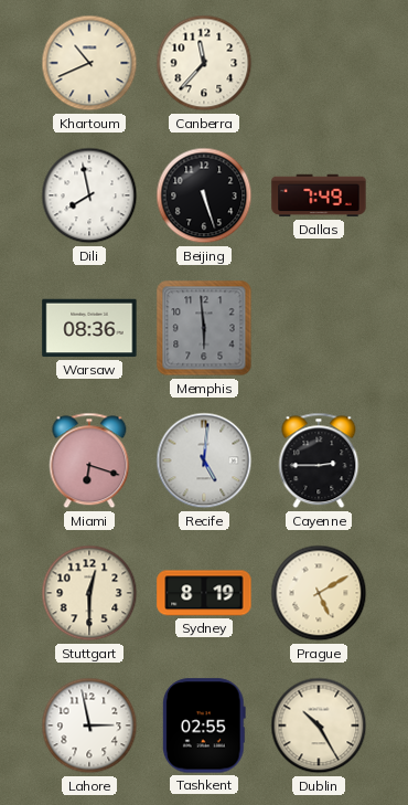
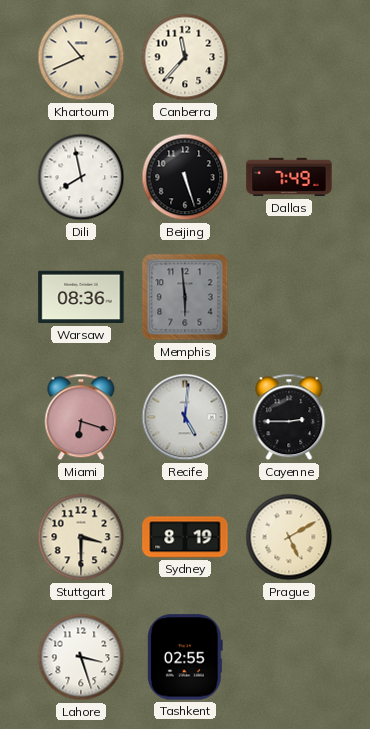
Stuttgart: 12:30 -> 3:30 (81, 537)
Lahore: 2:58 -> 3:27 (81, 657)
Dublin: 10:25 -> none (319, 725)
